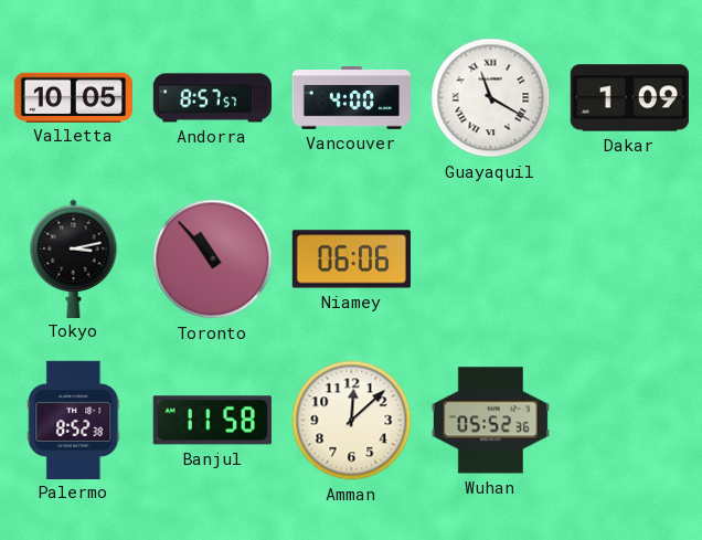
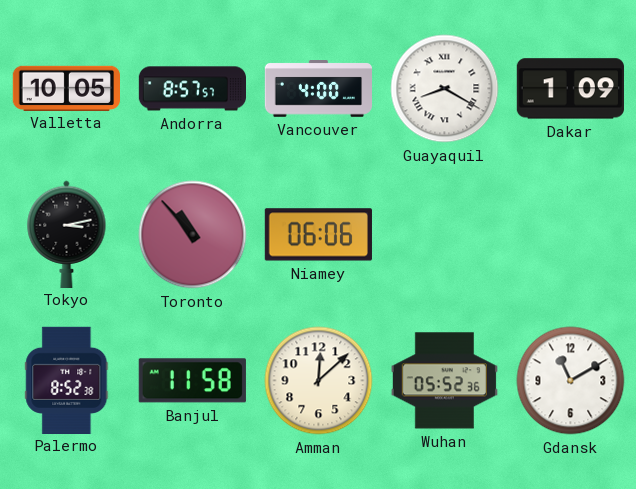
Guayaquil: 11:20 -> 8:20 (445, 89)
Gdansk: none -> 11:10 (571, 381)
